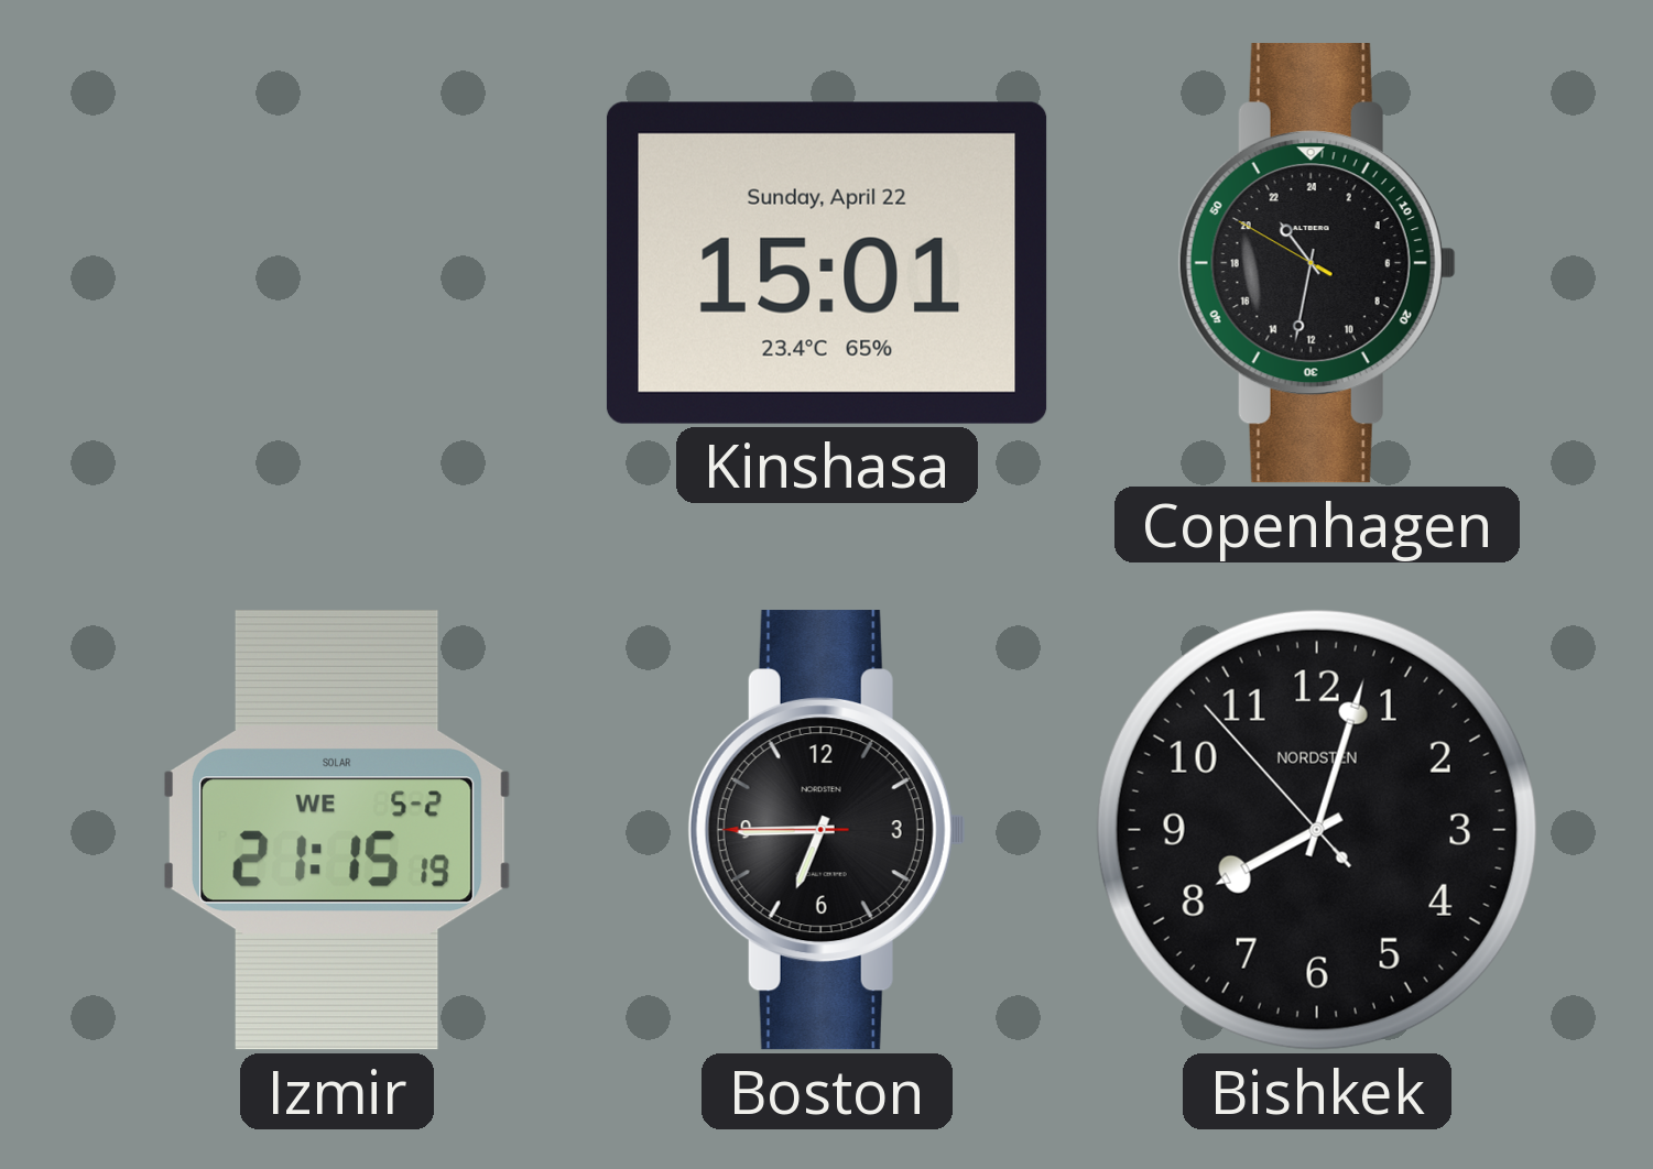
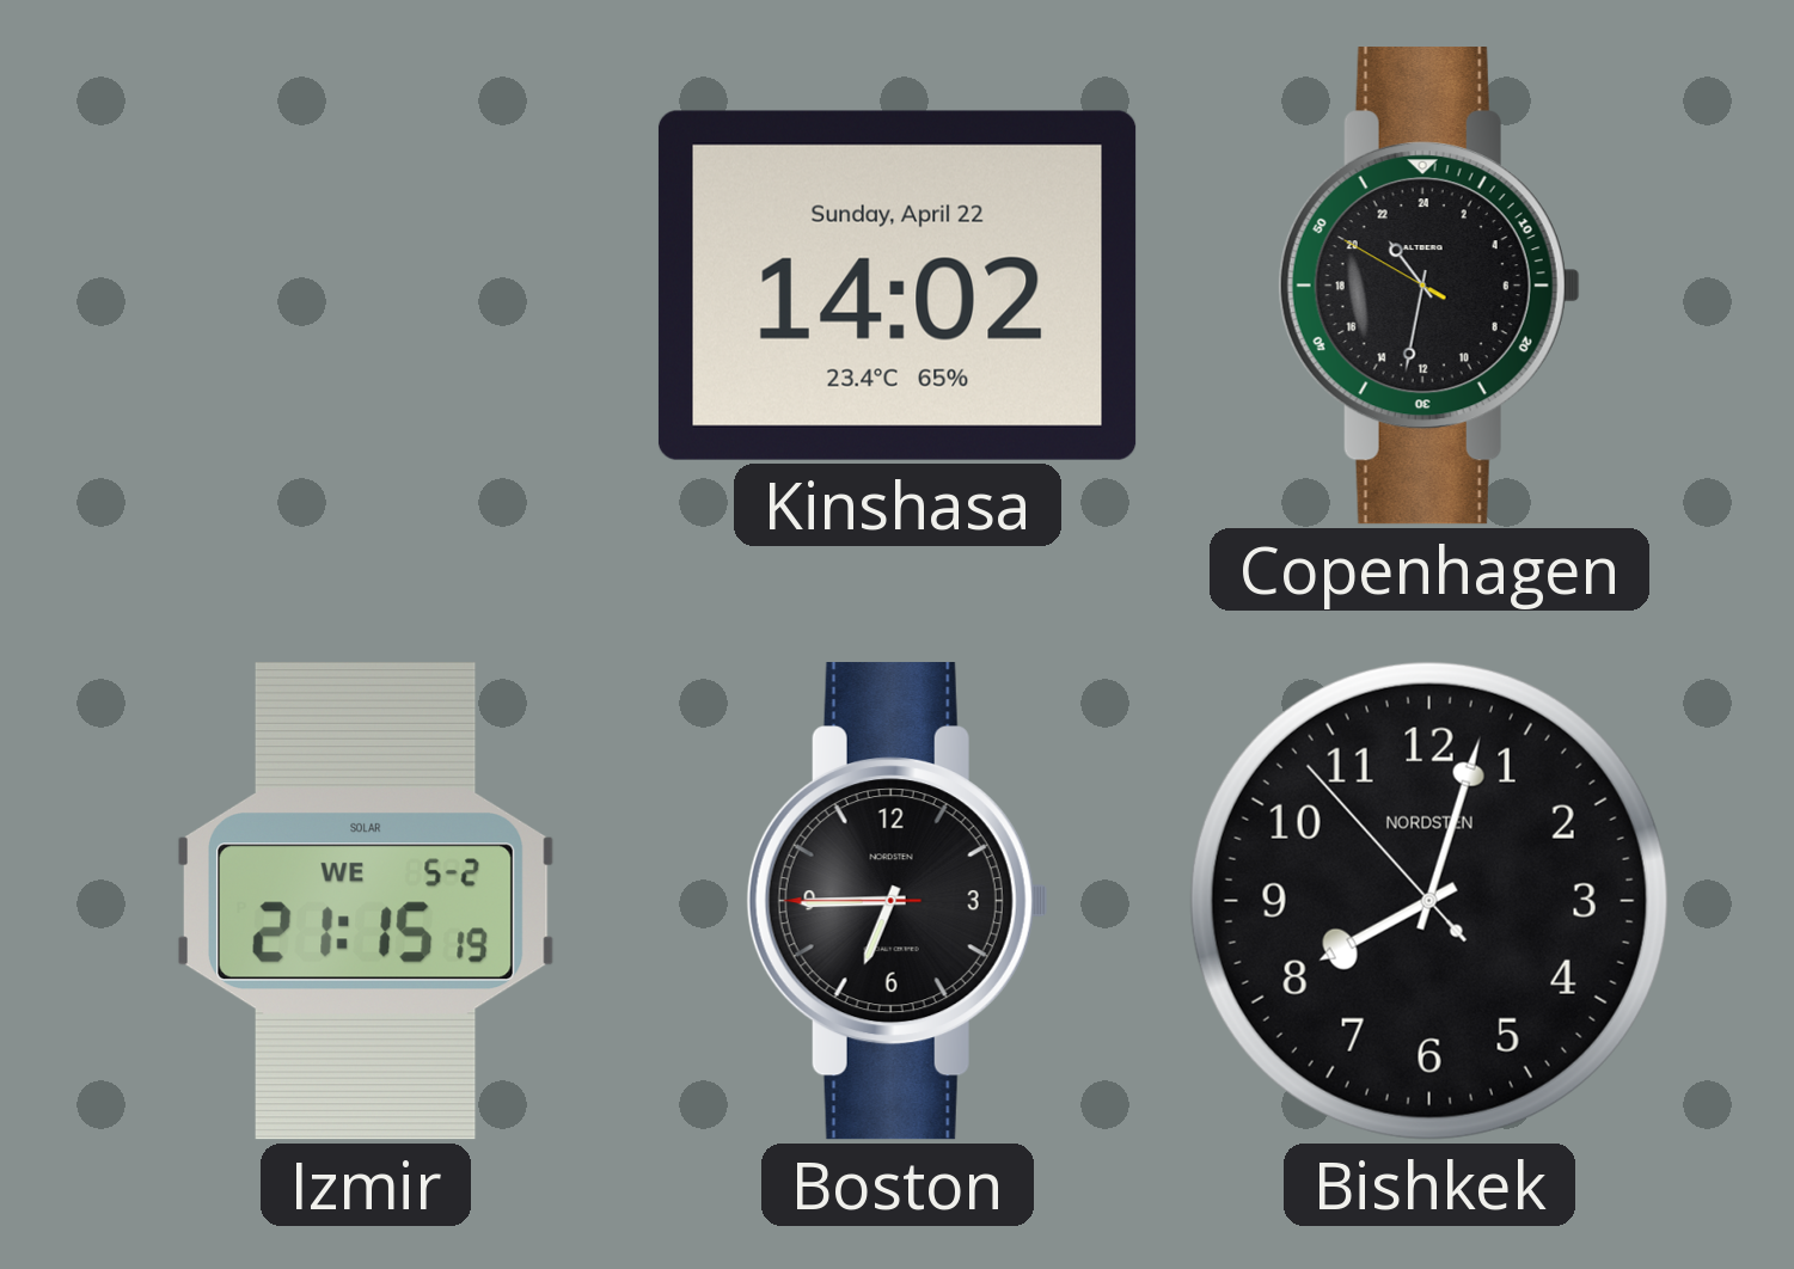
Kinshasa: 15:01 -> 14:02 (898, 286)
